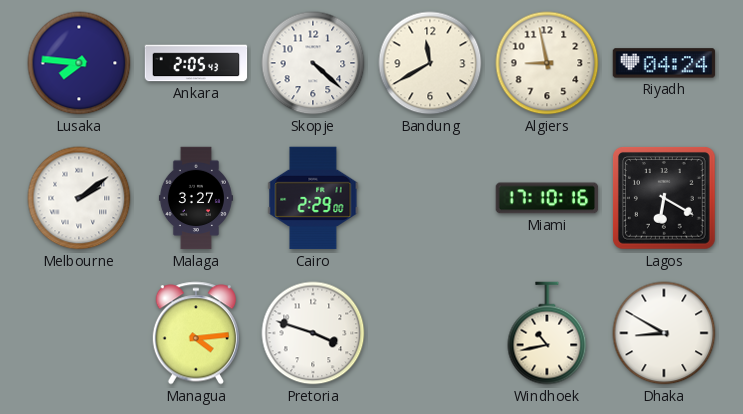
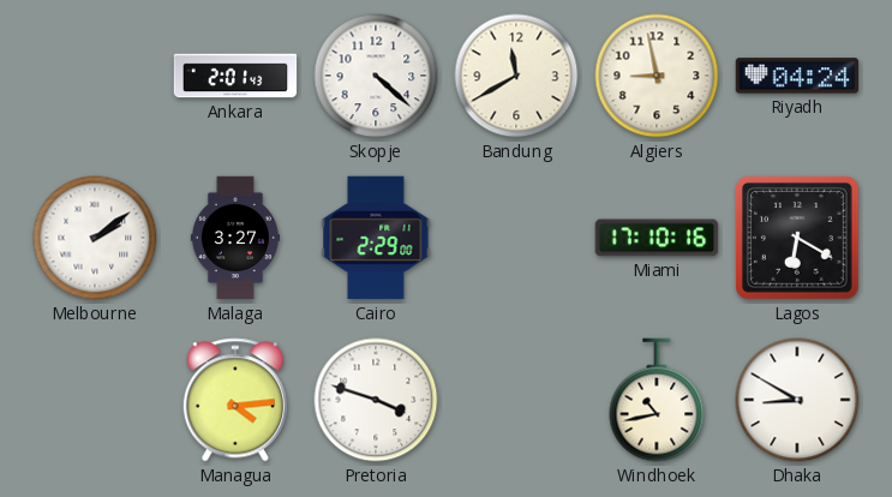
Lusaka: 7:46 -> none (79, 63)
Ankara: 2:05 -> 2:01 (235, 76)
